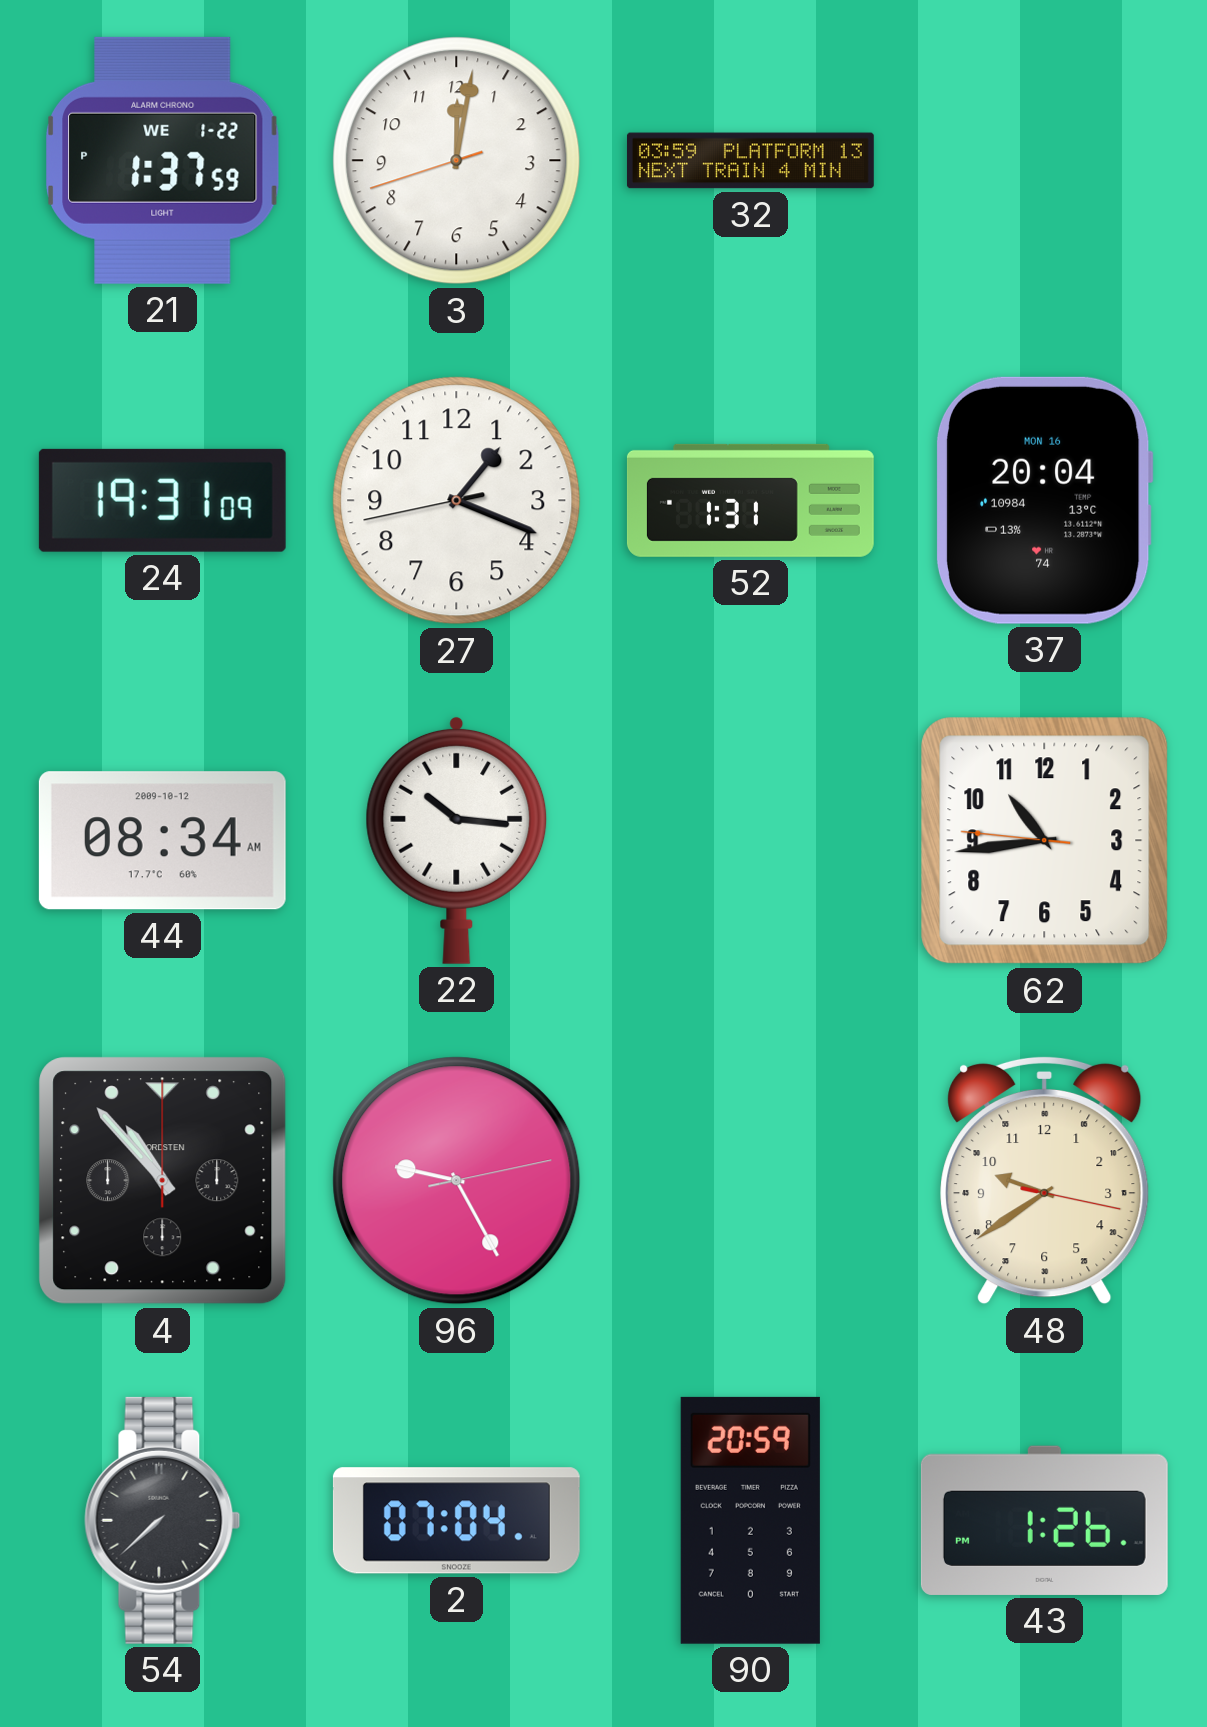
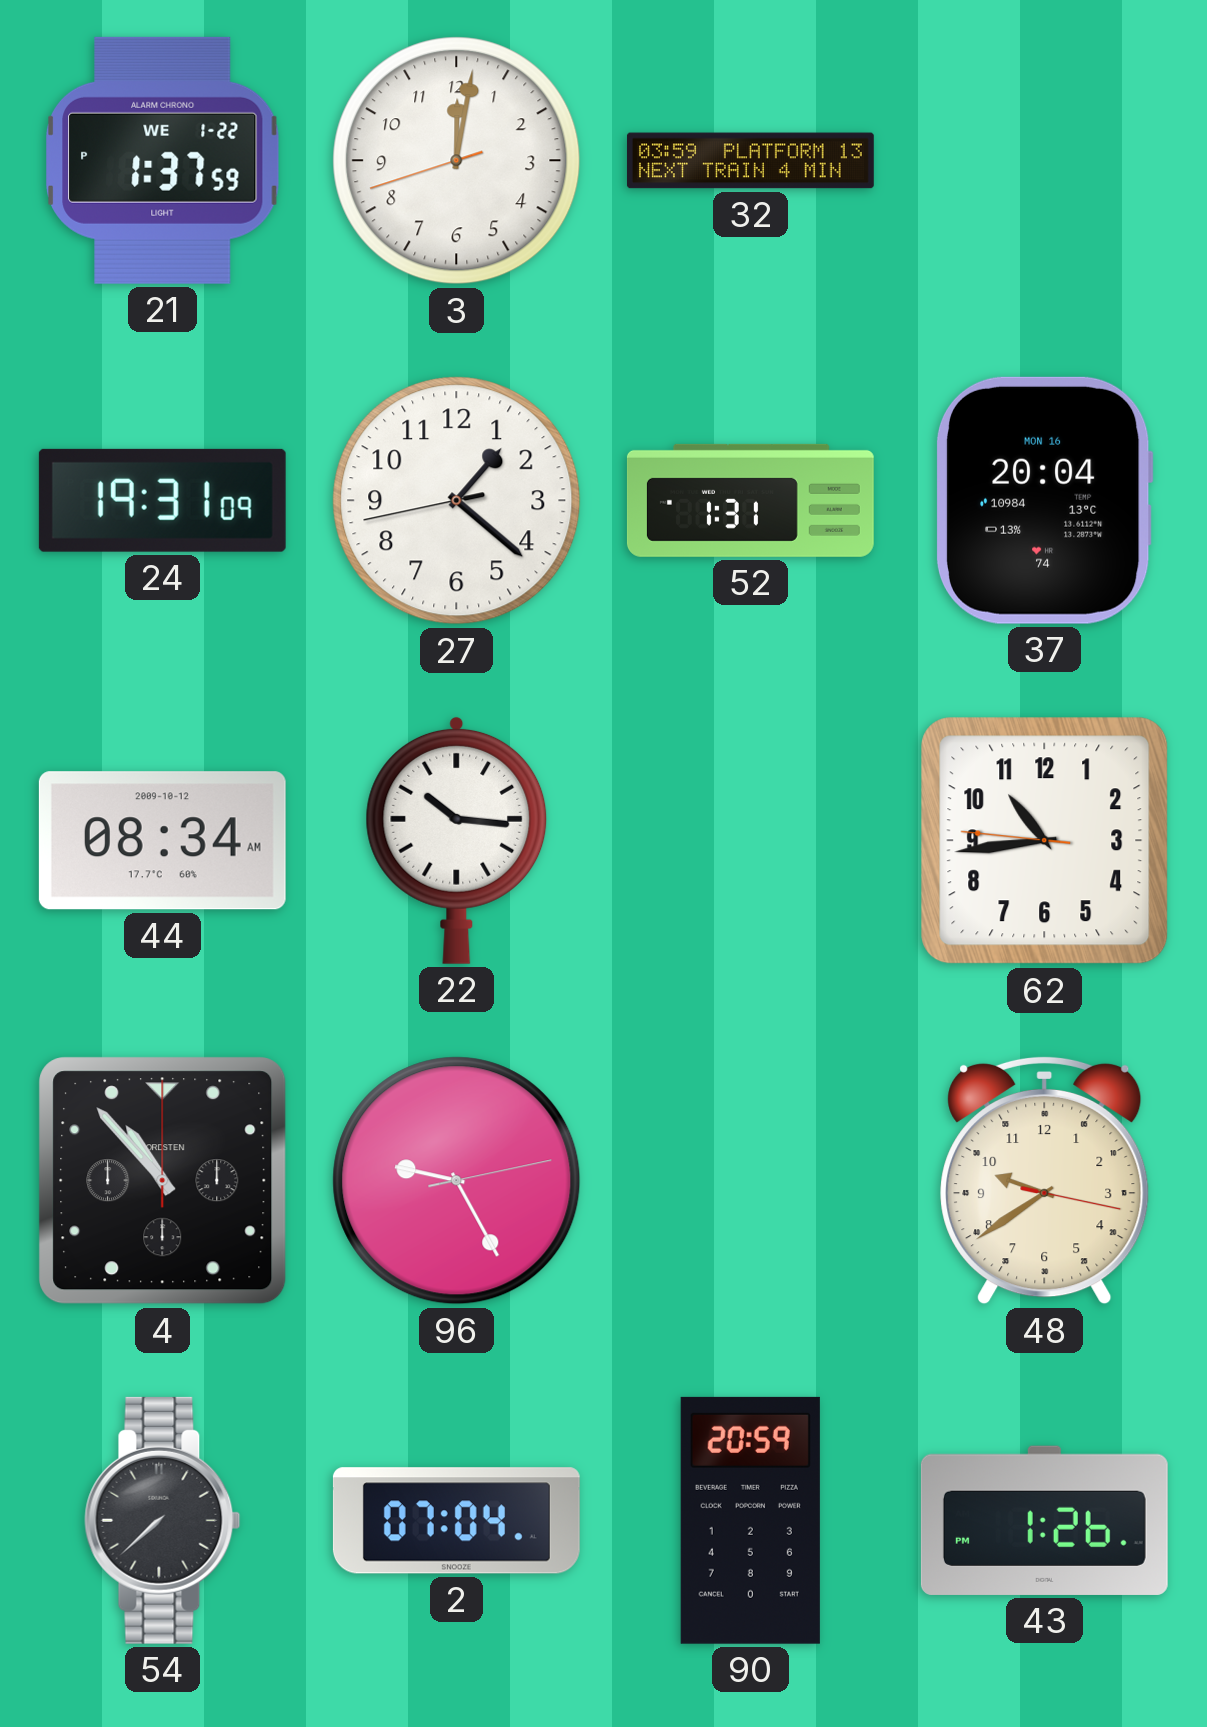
27: 1:18 -> 1:21 (457, 501)
